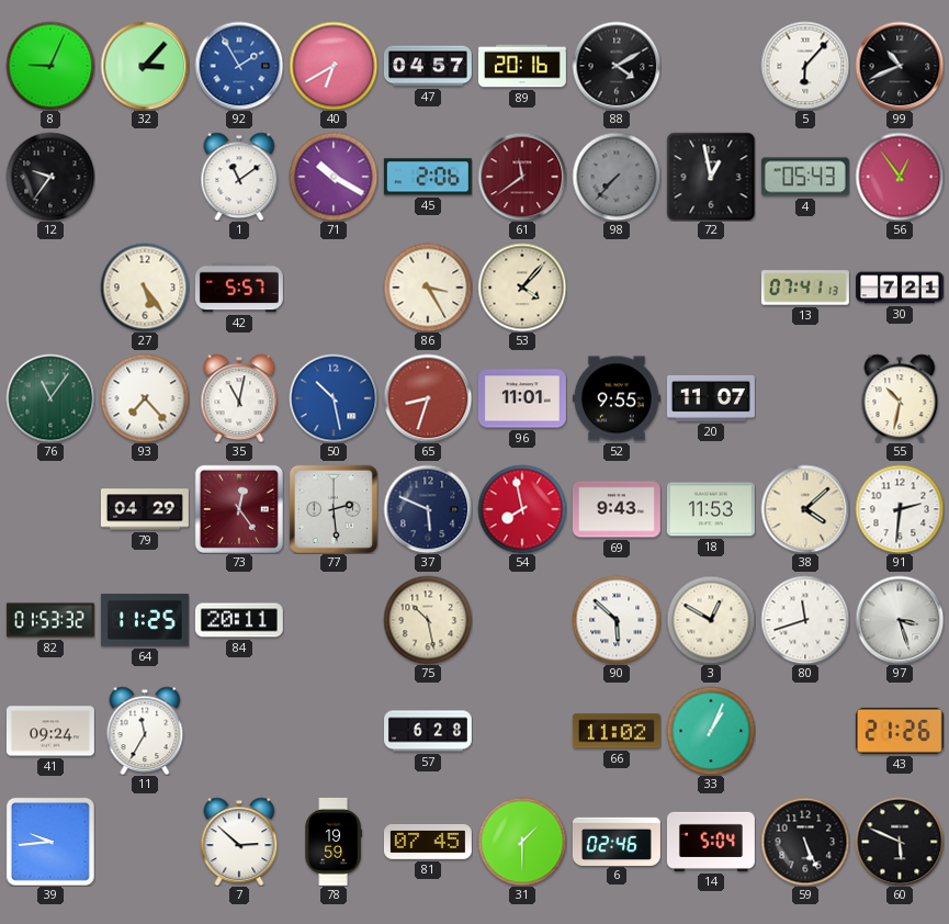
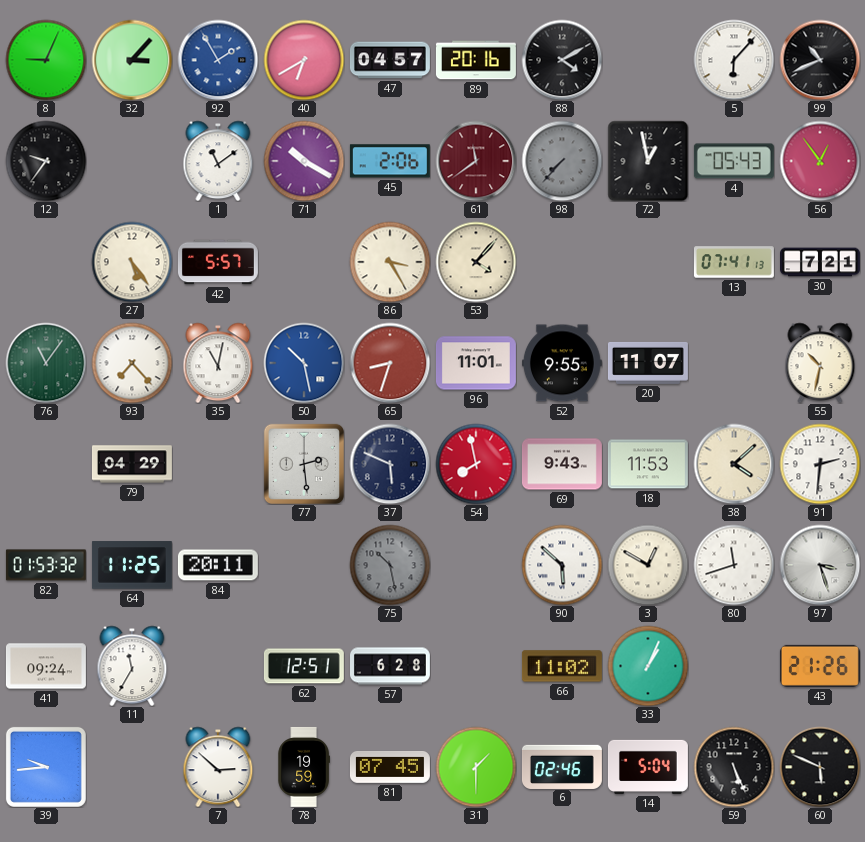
73: 12:24 -> none (239, 509)
75 dial: cream -> grey (390, 565)
62: none -> 12:51 (304, 666)
